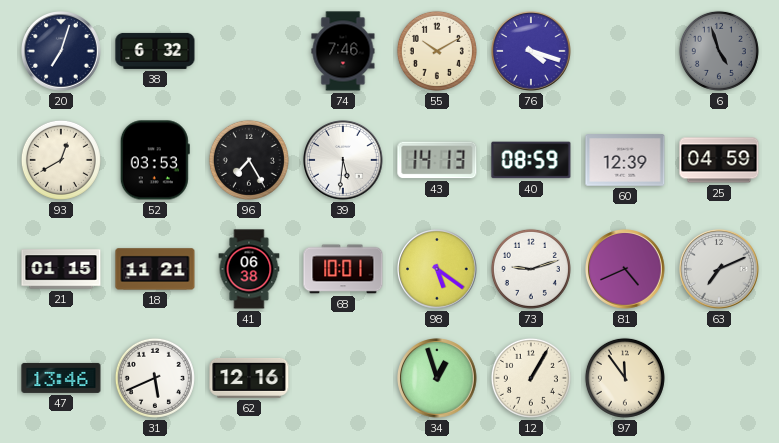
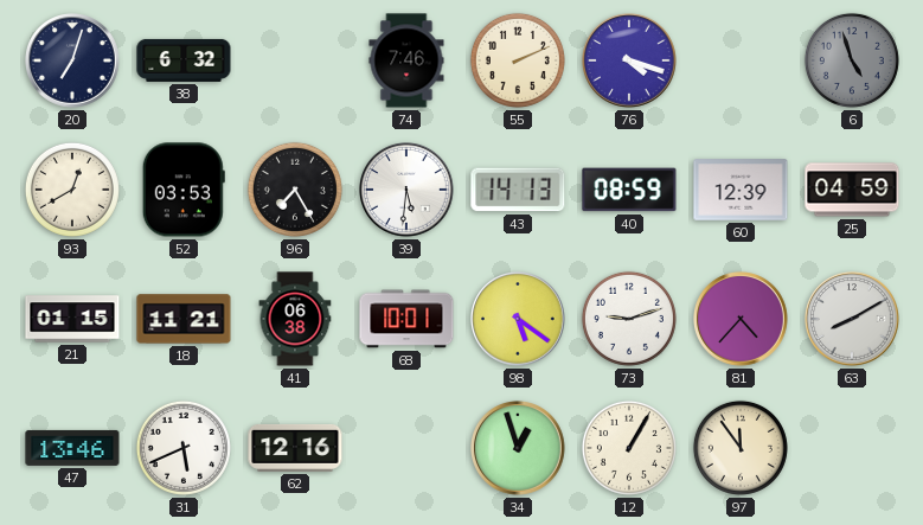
55: 10:10 -> 2:11 (518, 60)
81: 4:41 -> 4:37 (741, 319)
63: 7:11 -> 8:10 (852, 319)
